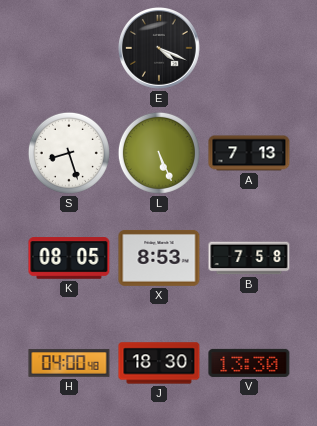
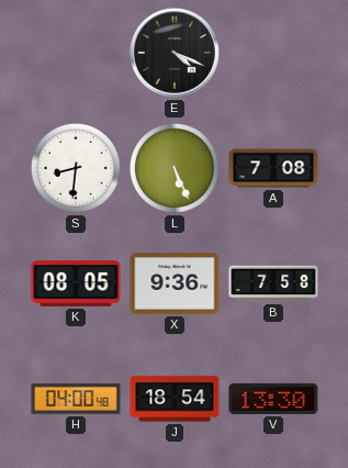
S: 8:27 -> 8:31 (76, 168)
A: 7:13 -> 7:08 (273, 168)
X: 8:53 -> 9:36 (175, 283)
J: 18:30 -> 18:54 (175, 399)
